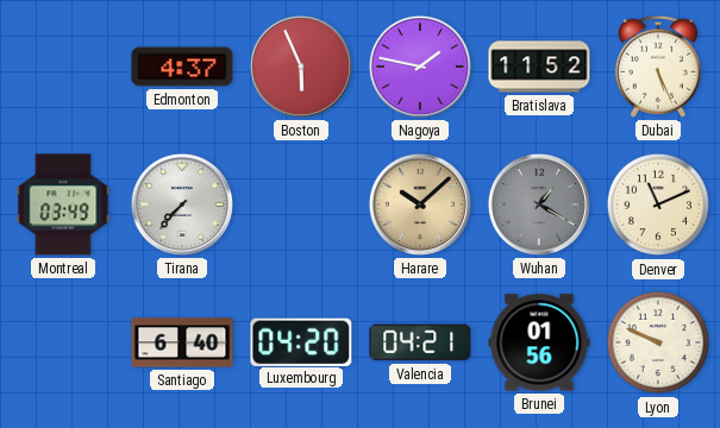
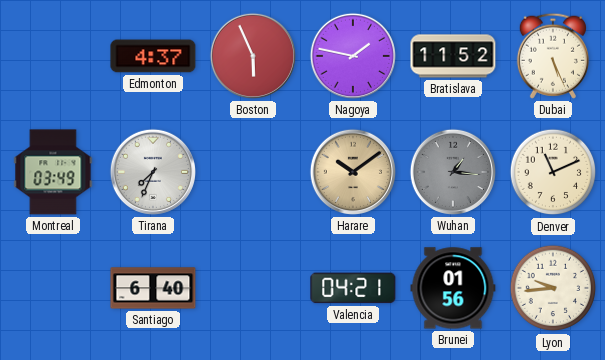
Tirana: 7:37 -> 7:34 (153, 172)
Harare: 10:08 -> 10:09 (353, 172)
Wuhan: 1:20 -> 1:16 (453, 172)
Luxembourg: 04:20 -> none (301, 341)
Lyon: 9:49 -> 9:44 (553, 288)
